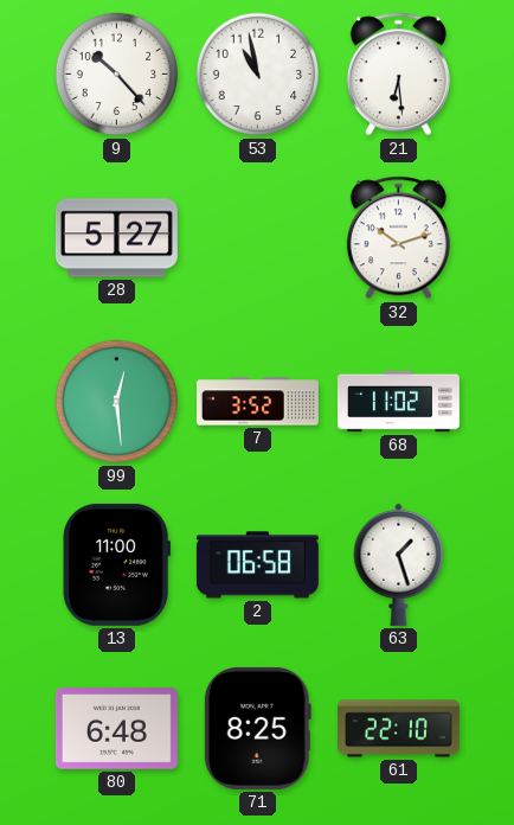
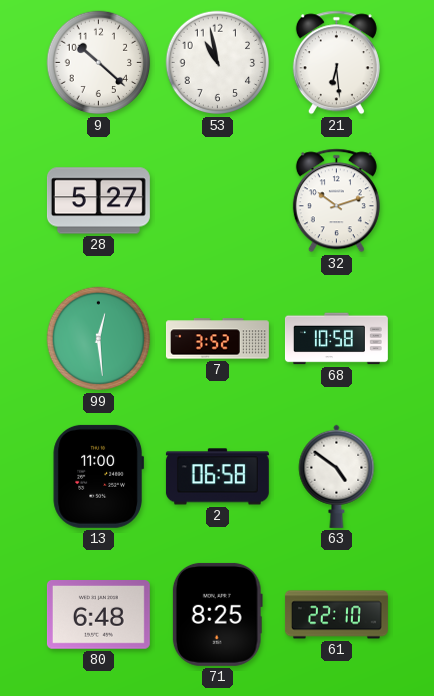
9: 10:23 -> 10:22 (99, 63)
68: 11:02 -> 10:58 (336, 339)
63: 1:27 -> 4:51 (337, 476)
